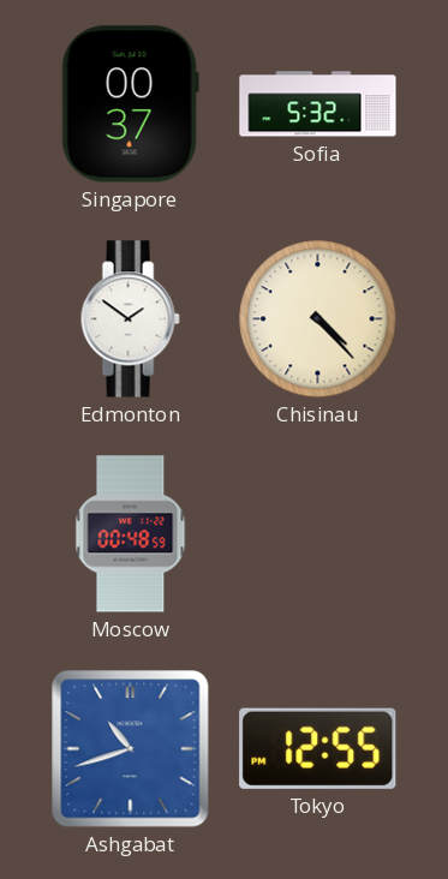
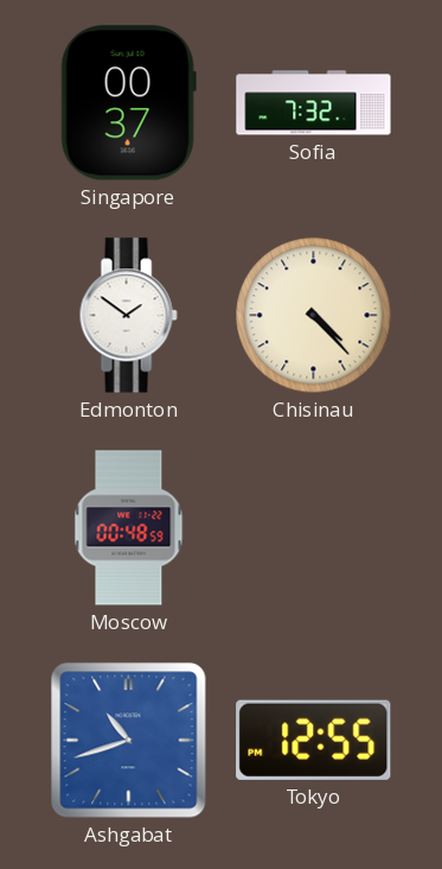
Sofia: 5:32 -> 7:32 (314, 103)
